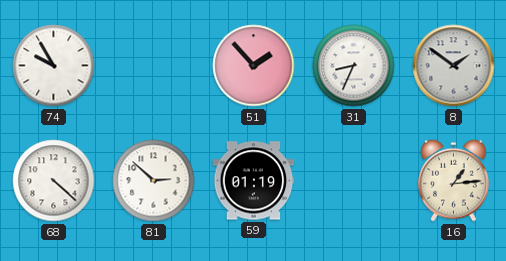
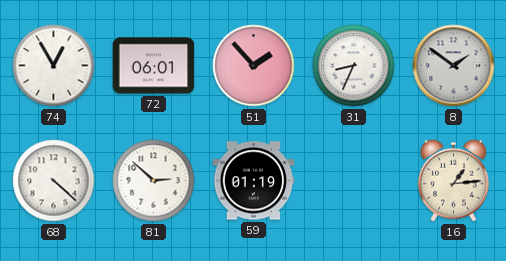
74: 9:55 -> 12:55 (54, 66)
72: none -> 06:01 (154, 66)
